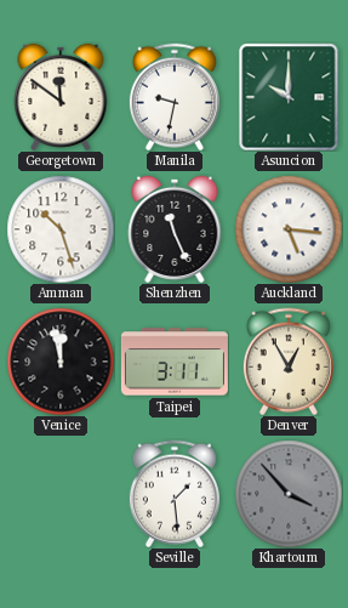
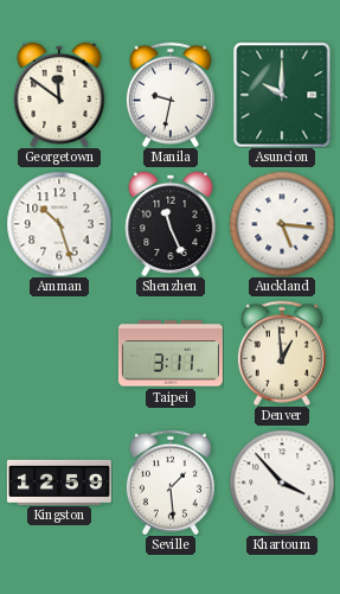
Venice: 11:58 -> none (61, 362)
Denver: 12:55 -> 12:59 (282, 353)
Kingston: none -> 12:59 (59, 481)
Khartoum dial: grey -> white (282, 483)
